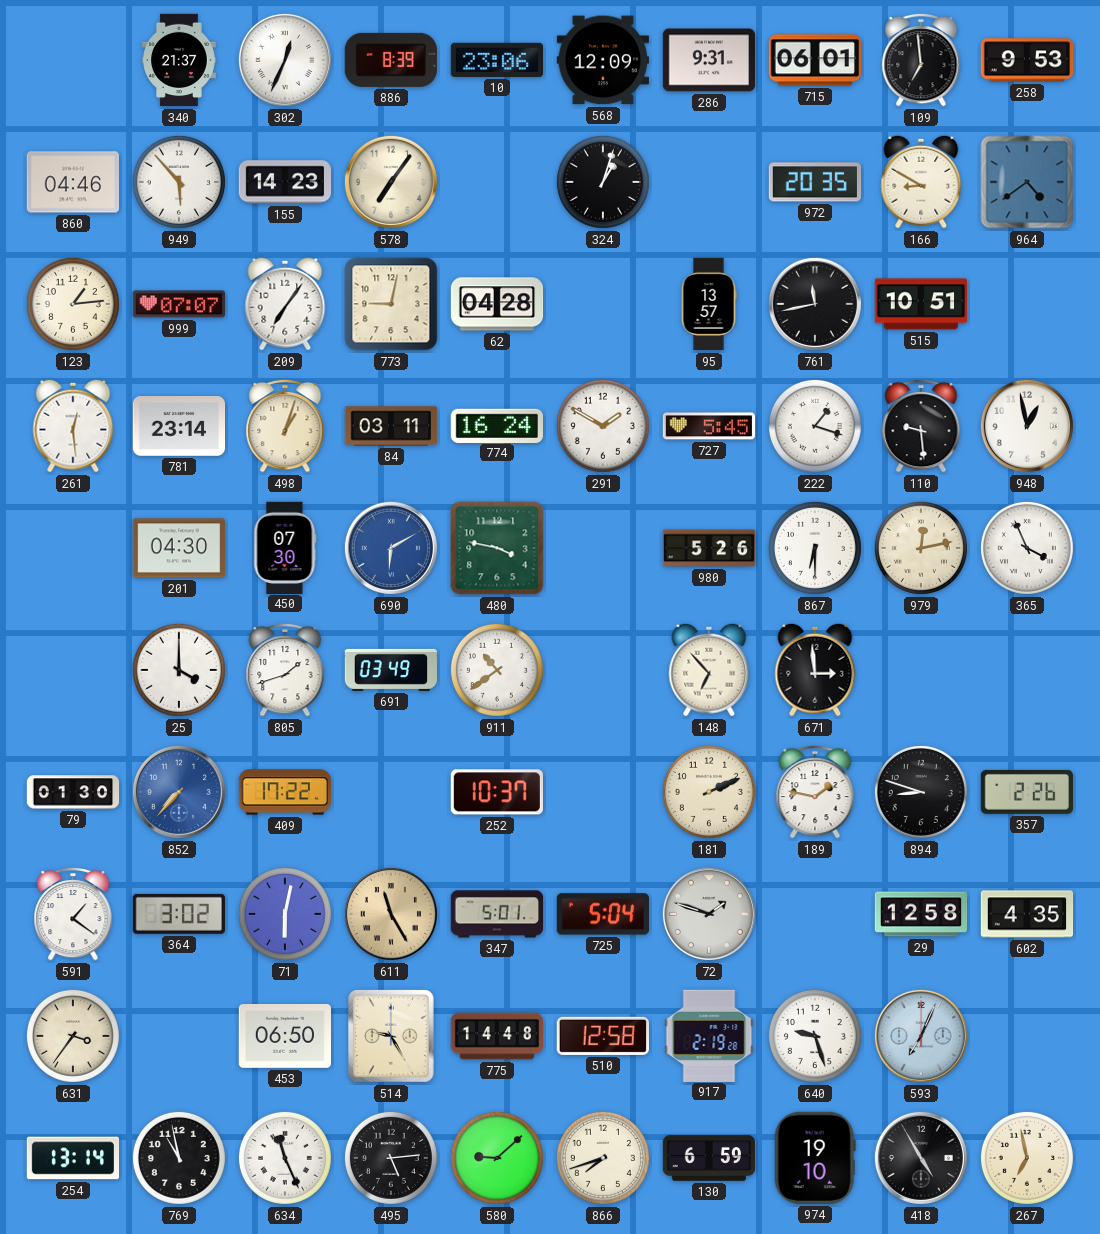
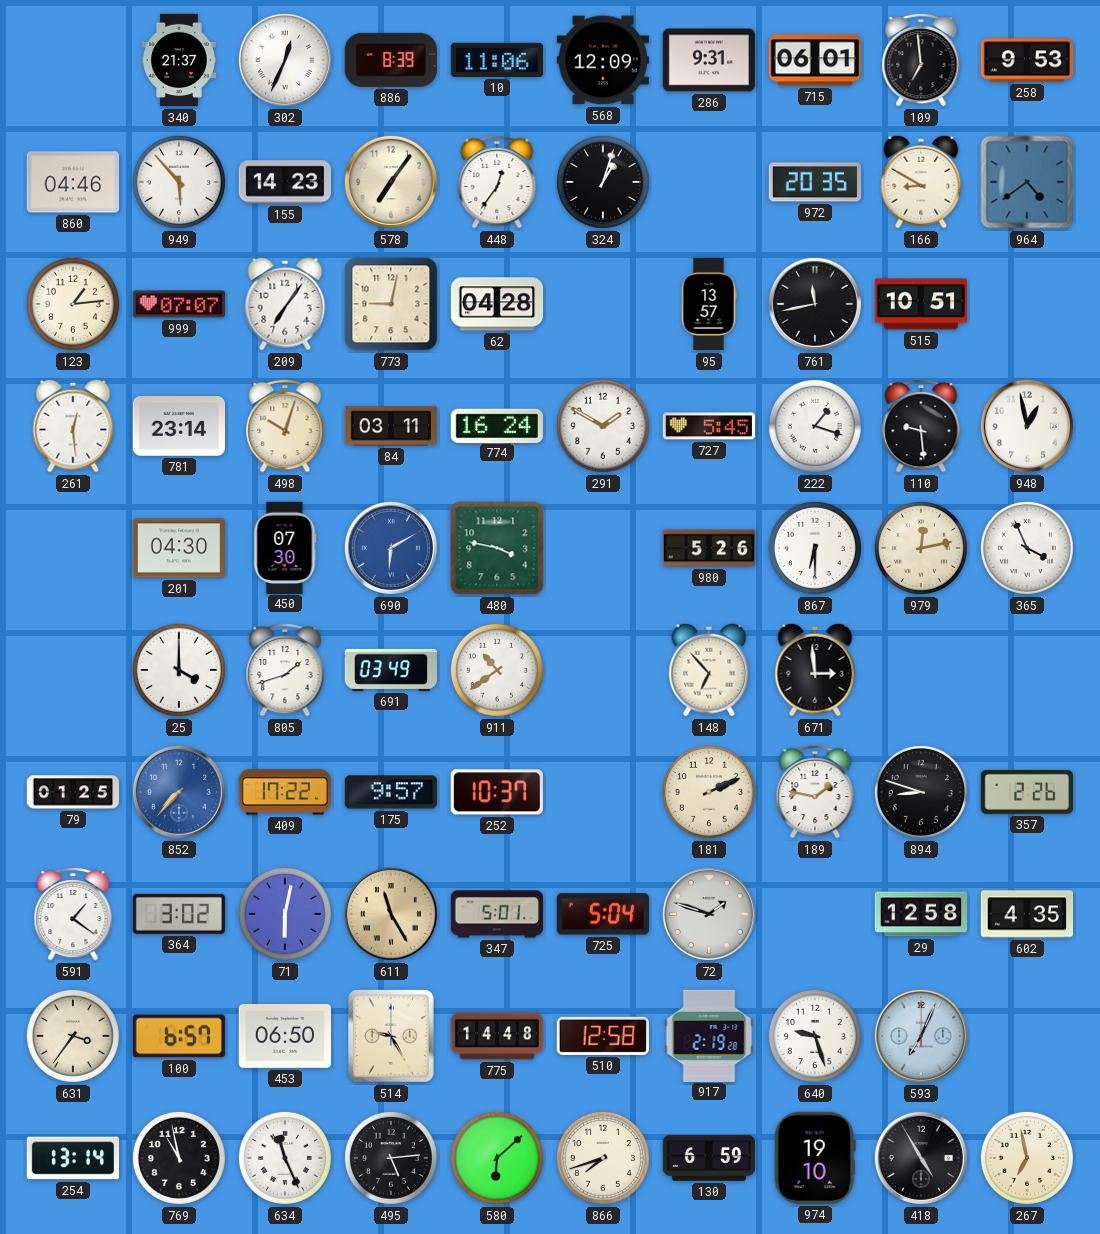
10: 23:06 -> 11:06 (496, 60)
448: none -> 12:36 (497, 182)
498: 1:03 -> 10:03 (285, 426)
79: 01:30 -> 01:25 (73, 792)
175: none -> 9:57 (390, 792)
100: none -> 6:57 (179, 1036)
580: 9:08 -> 6:08 (497, 1158)
